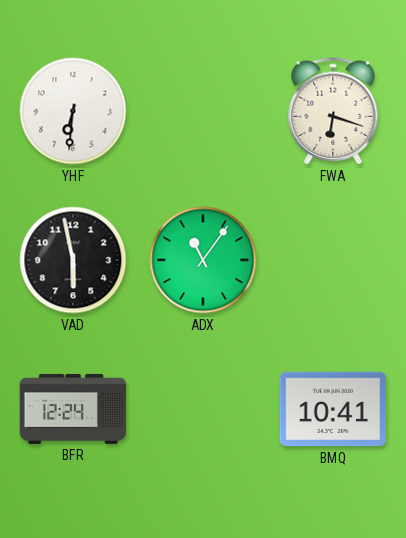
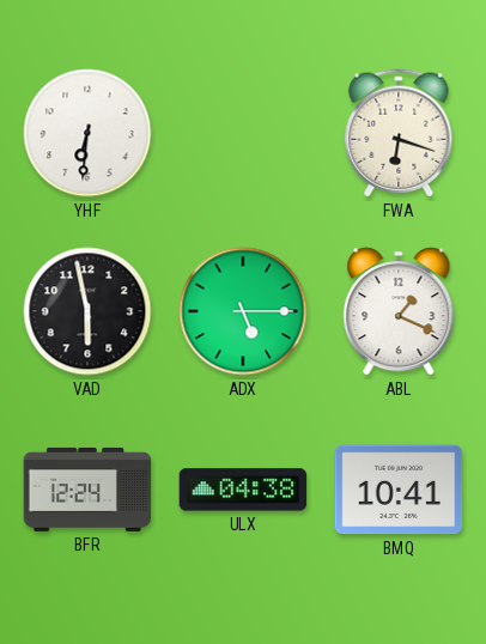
ADX: 11:06 -> 5:15 (243, 311)
ABL: none -> 1:19 (399, 311)
ULX: none -> 04:38 (243, 490)
